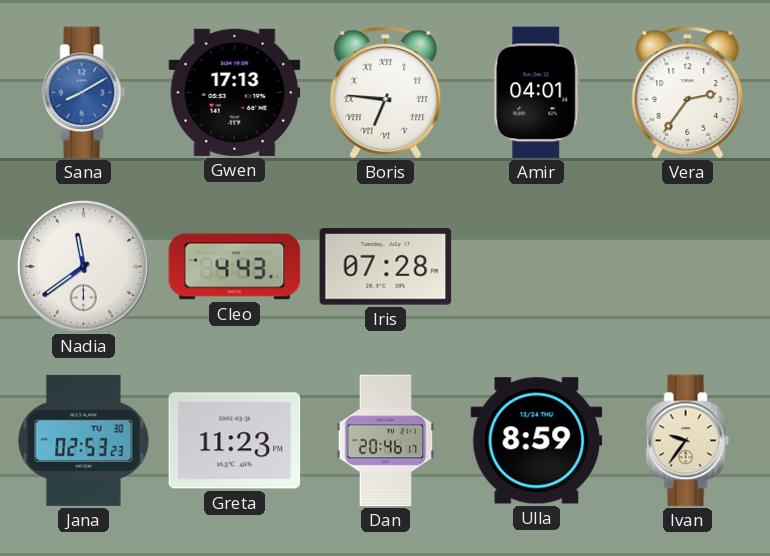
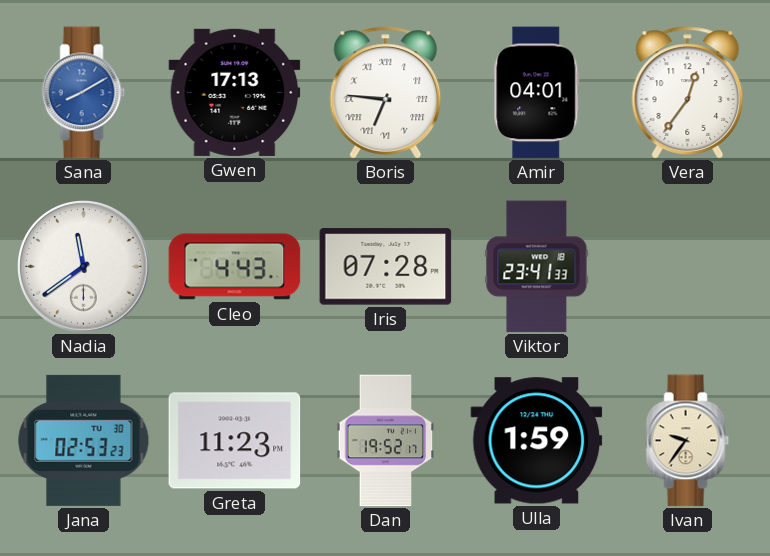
Vera: 2:36 -> 12:36 (688, 93)
Viktor: none -> 23:41 (537, 267)
Dan: 20:46 -> 19:52 (386, 441)
Ulla: 8:59 -> 1:59 (537, 441)
